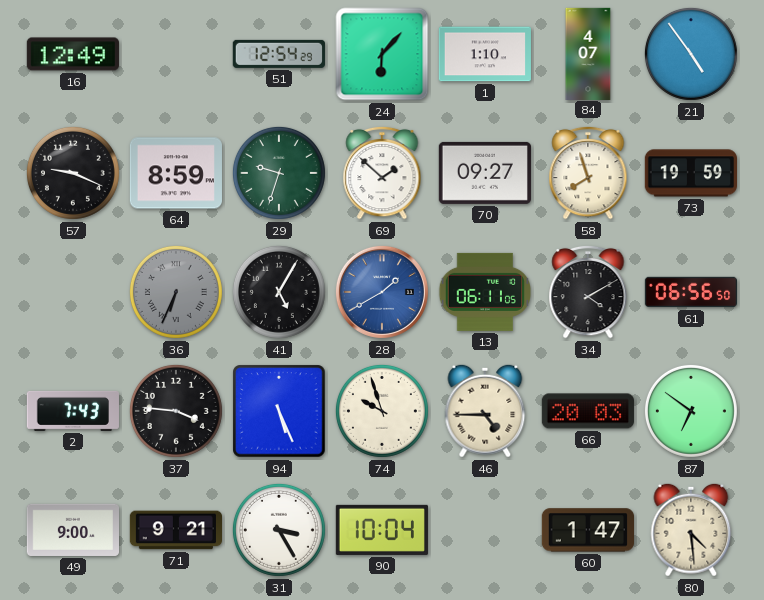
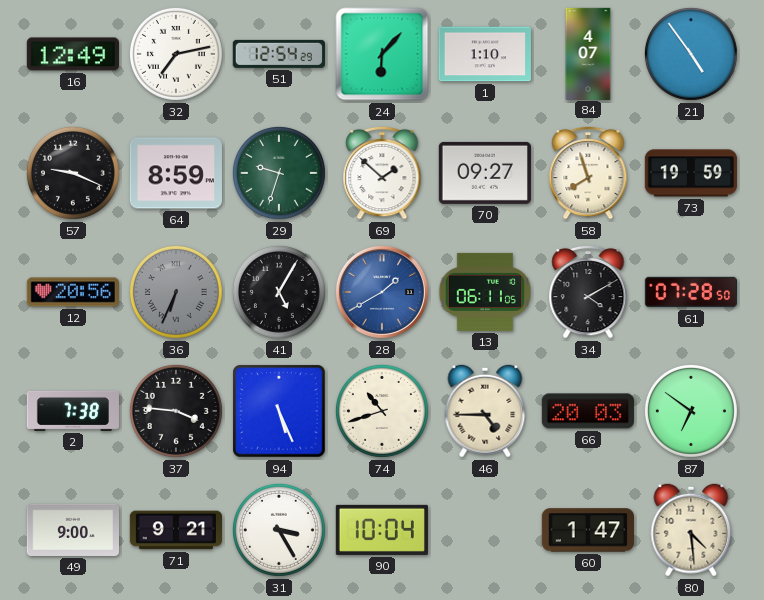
32: none -> 7:13 (176, 54)
12: none -> 20:56 (72, 292)
61: 06:56 -> 07:28 (690, 292)
2: 7:43 -> 7:38 (72, 411)
74: 9:57 -> 10:42 (382, 411)
